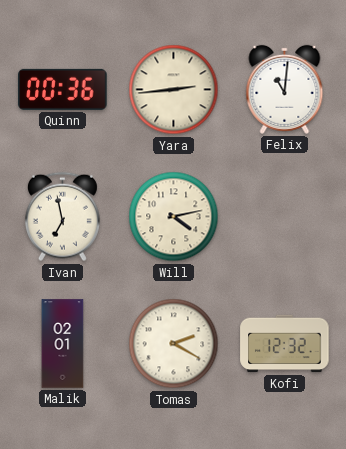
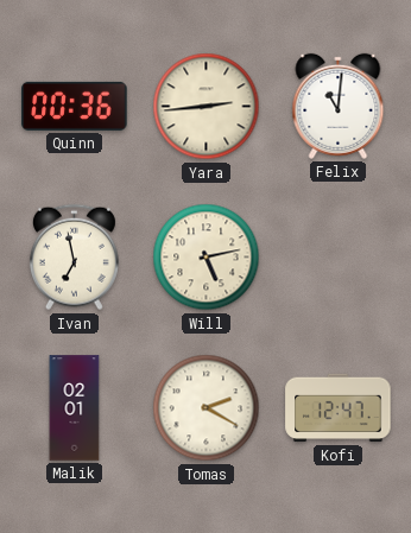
Will: 4:13 -> 5:13 (207, 258)
Kofi: 12:32 -> 12:47 (339, 408)
